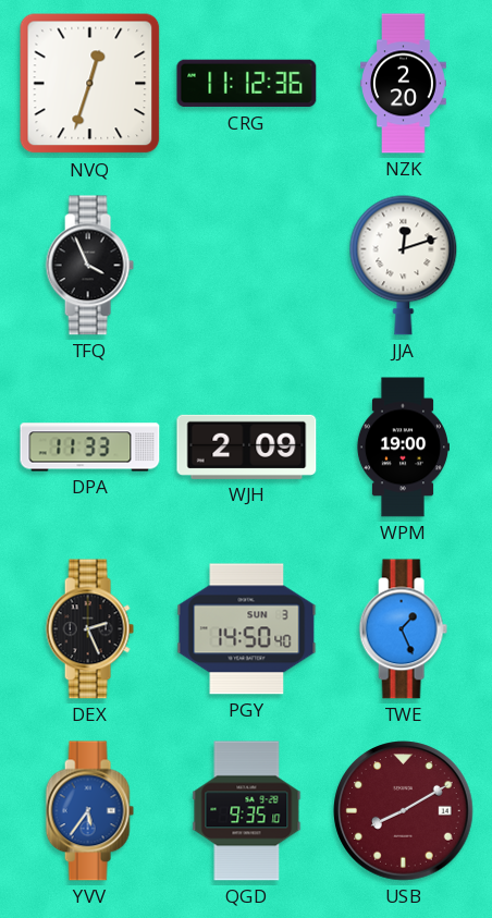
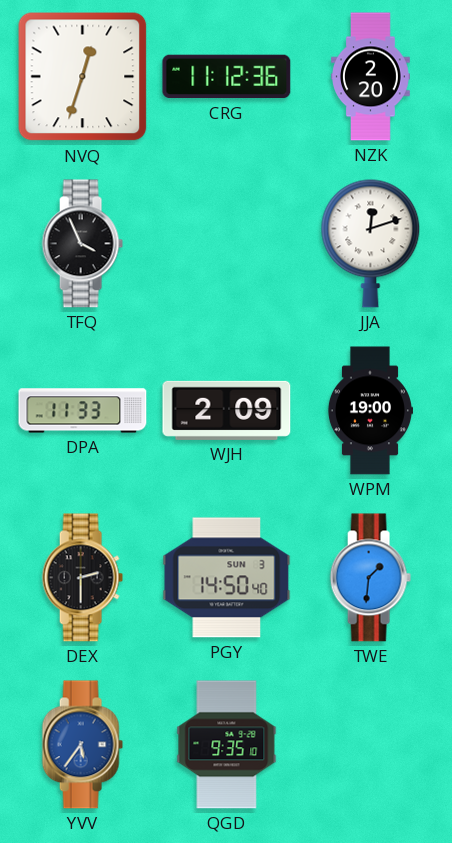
DEX: 2:26 -> 2:30 (82, 578)
TWE: 1:26 -> 1:31 (370, 578)
USB: 8:10 -> none (404, 811)
